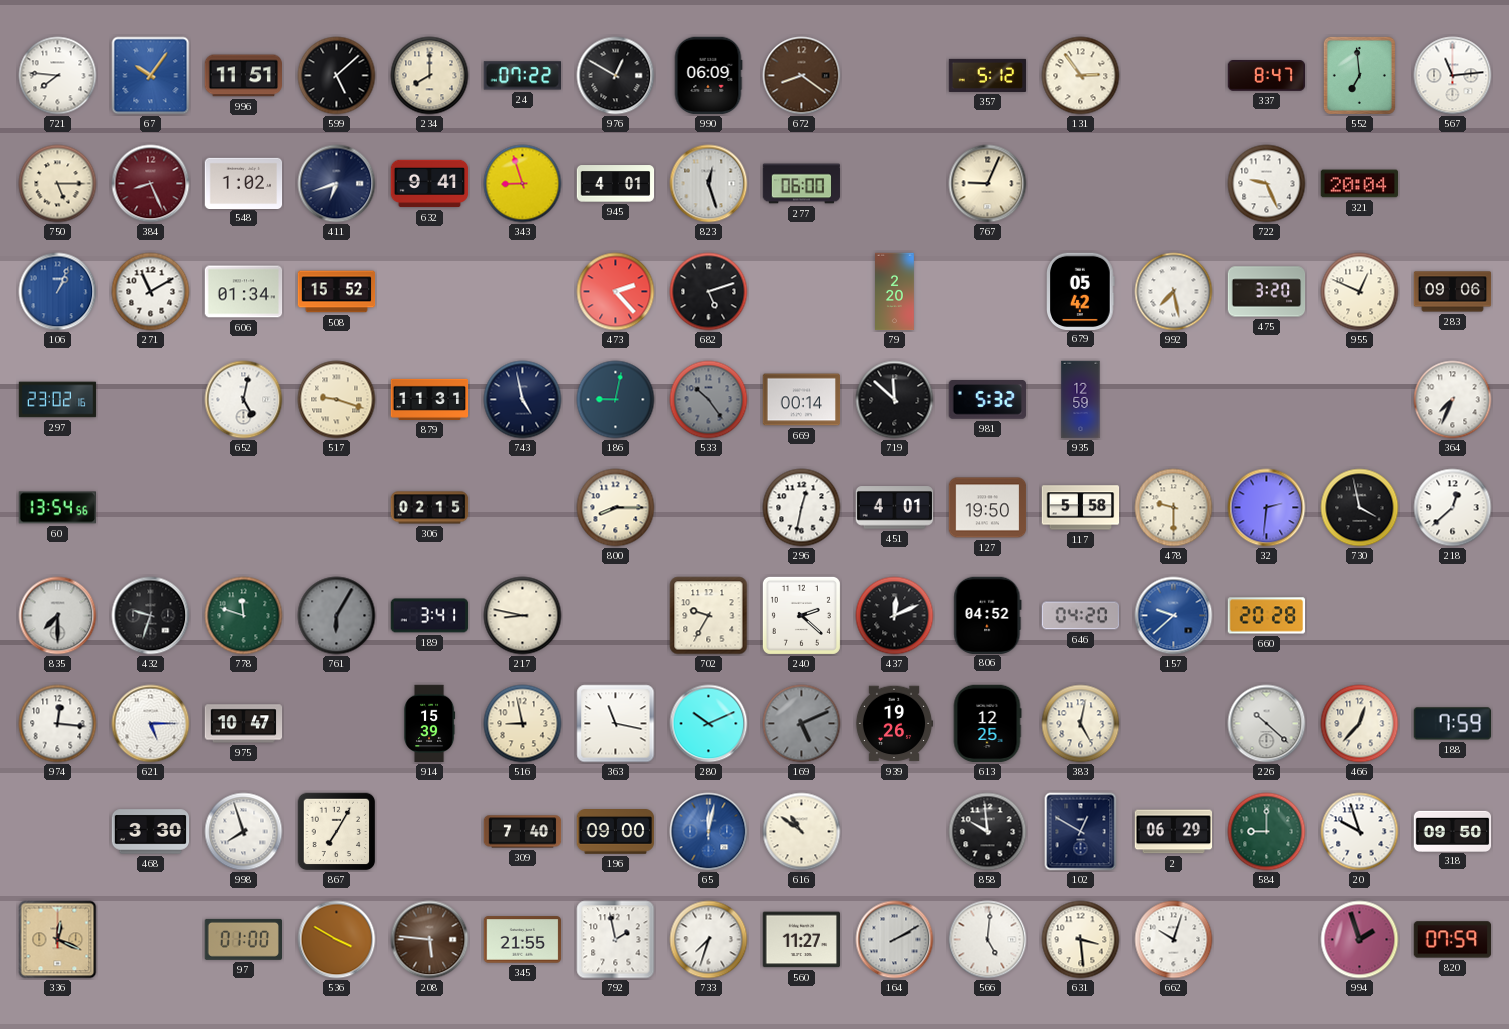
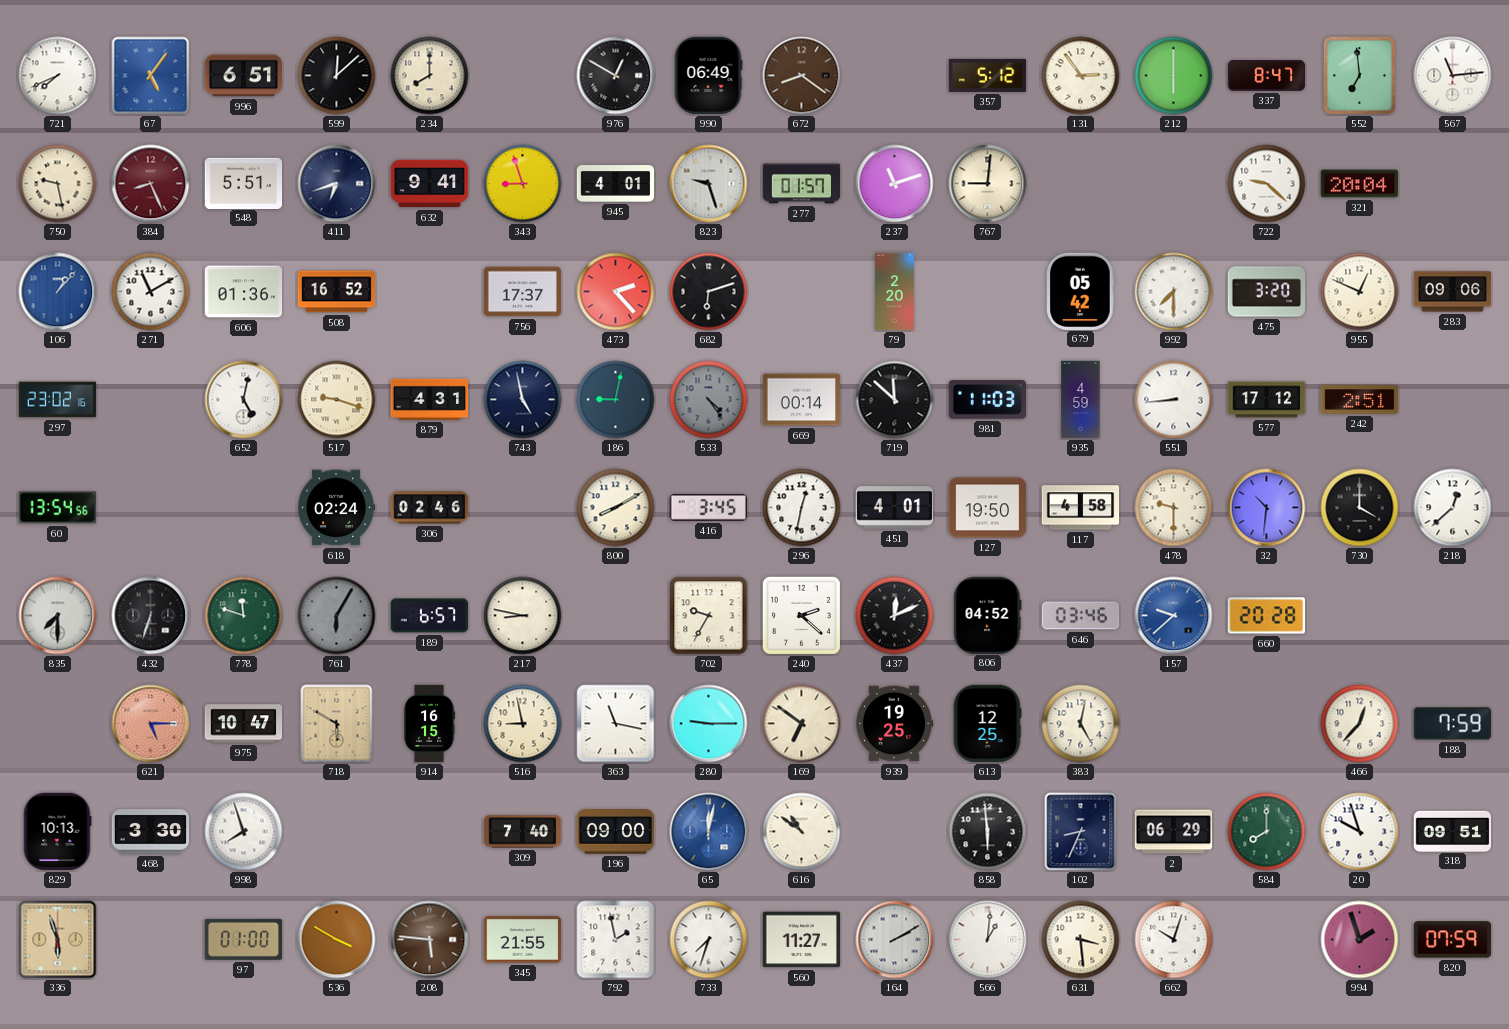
721: 7:46 -> 7:41 (58, 76)
67: 10:06 -> 5:06 (151, 76)
996: 11:51 -> 6:51 (244, 76)
599: 5:08 -> 12:08 (337, 76)
24: 07:22 -> none (522, 76)
990: 06:09 -> 06:49 (708, 76)
212: none -> 6:00 (1174, 76)
750: 5:15 -> 9:28 (58, 184)
548: 1:02 -> 5:51 (244, 183)
823: 12:27 -> 9:27 (709, 184)
277: 06:00 -> 01:57 (802, 184)
237: none -> 11:12 (895, 184)
767: 9:04 -> 9:01 (988, 184)
722: 9:26 -> 9:22 (1267, 184)
106: 1:04 -> 1:07 (58, 292)
606: 01:34 -> 01:36 (244, 292)
508: 15:52 -> 16:52 (337, 292)
756: none -> 17:37 (523, 292)
682: 5:12 -> 6:12 (709, 292)
992: 7:28 -> 7:30 (1174, 292)
879: 11:31 -> 4:31 (430, 399)
533: 10:24 -> 4:24 (709, 400)
981: 5:32 -> 11:03 (987, 400)
935: 12:59 -> 4:59 (1081, 400)
551: none -> 8:44 (1174, 400)
577: none -> 17:12 (1267, 400)
242: none -> 2:51 (1360, 400)
364: 7:34 -> none (1453, 400)
618: none -> 02:24 (337, 508)
306: 02:15 -> 02:46 (430, 508)
800: 8:15 -> 8:10 (616, 508)
416: none -> 3:45 (708, 508)
117: 5:58 -> 4:58 (1081, 508)
32: 2:31 -> 10:31 (1267, 508)
730: 3:58 -> 4:00 (1360, 508)
432: 9:33 -> 6:33 (151, 616)
189: 3:41 -> 6:57 (430, 616)
646: 04:20 -> 03:46 (1080, 616)
974: 12:16 -> none (58, 724)
621 dial: white -> salmon (151, 724)
718: none -> 5:50 (337, 724)
914: 15:39 -> 16:15 (429, 724)
280: 10:11 -> 9:15 (709, 724)
169: 5:11 -> 6:51 (802, 724)
169 dial: grey -> cream (802, 724)
939: 19:26 -> 19:25 (894, 724)
226: 10:22 -> none (1267, 724)
829: none -> 10:13 (57, 832)
867: 7:05 -> none (337, 832)
858: 9:59 -> 5:59 (988, 832)
102: 12:50 -> 8:34 (1081, 832)
584: 9:00 -> 8:00 (1267, 832)
318: 09:50 -> 09:51 (1453, 831)
336: 12:19 -> 5:57 (58, 940)
566: 5:01 -> 1:01 (988, 940)
